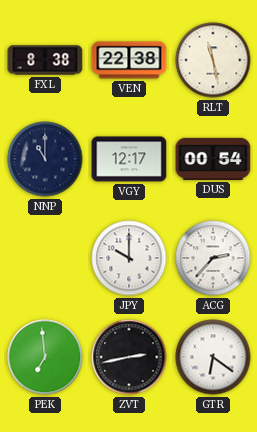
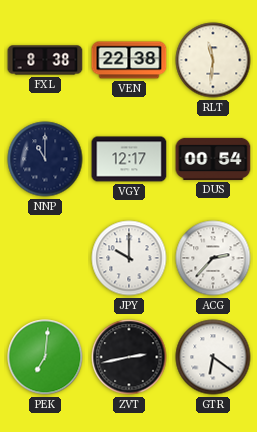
RLT: 11:28 -> 11:31 (213, 60)
PEK: 6:59 -> 7:01 (45, 357)
